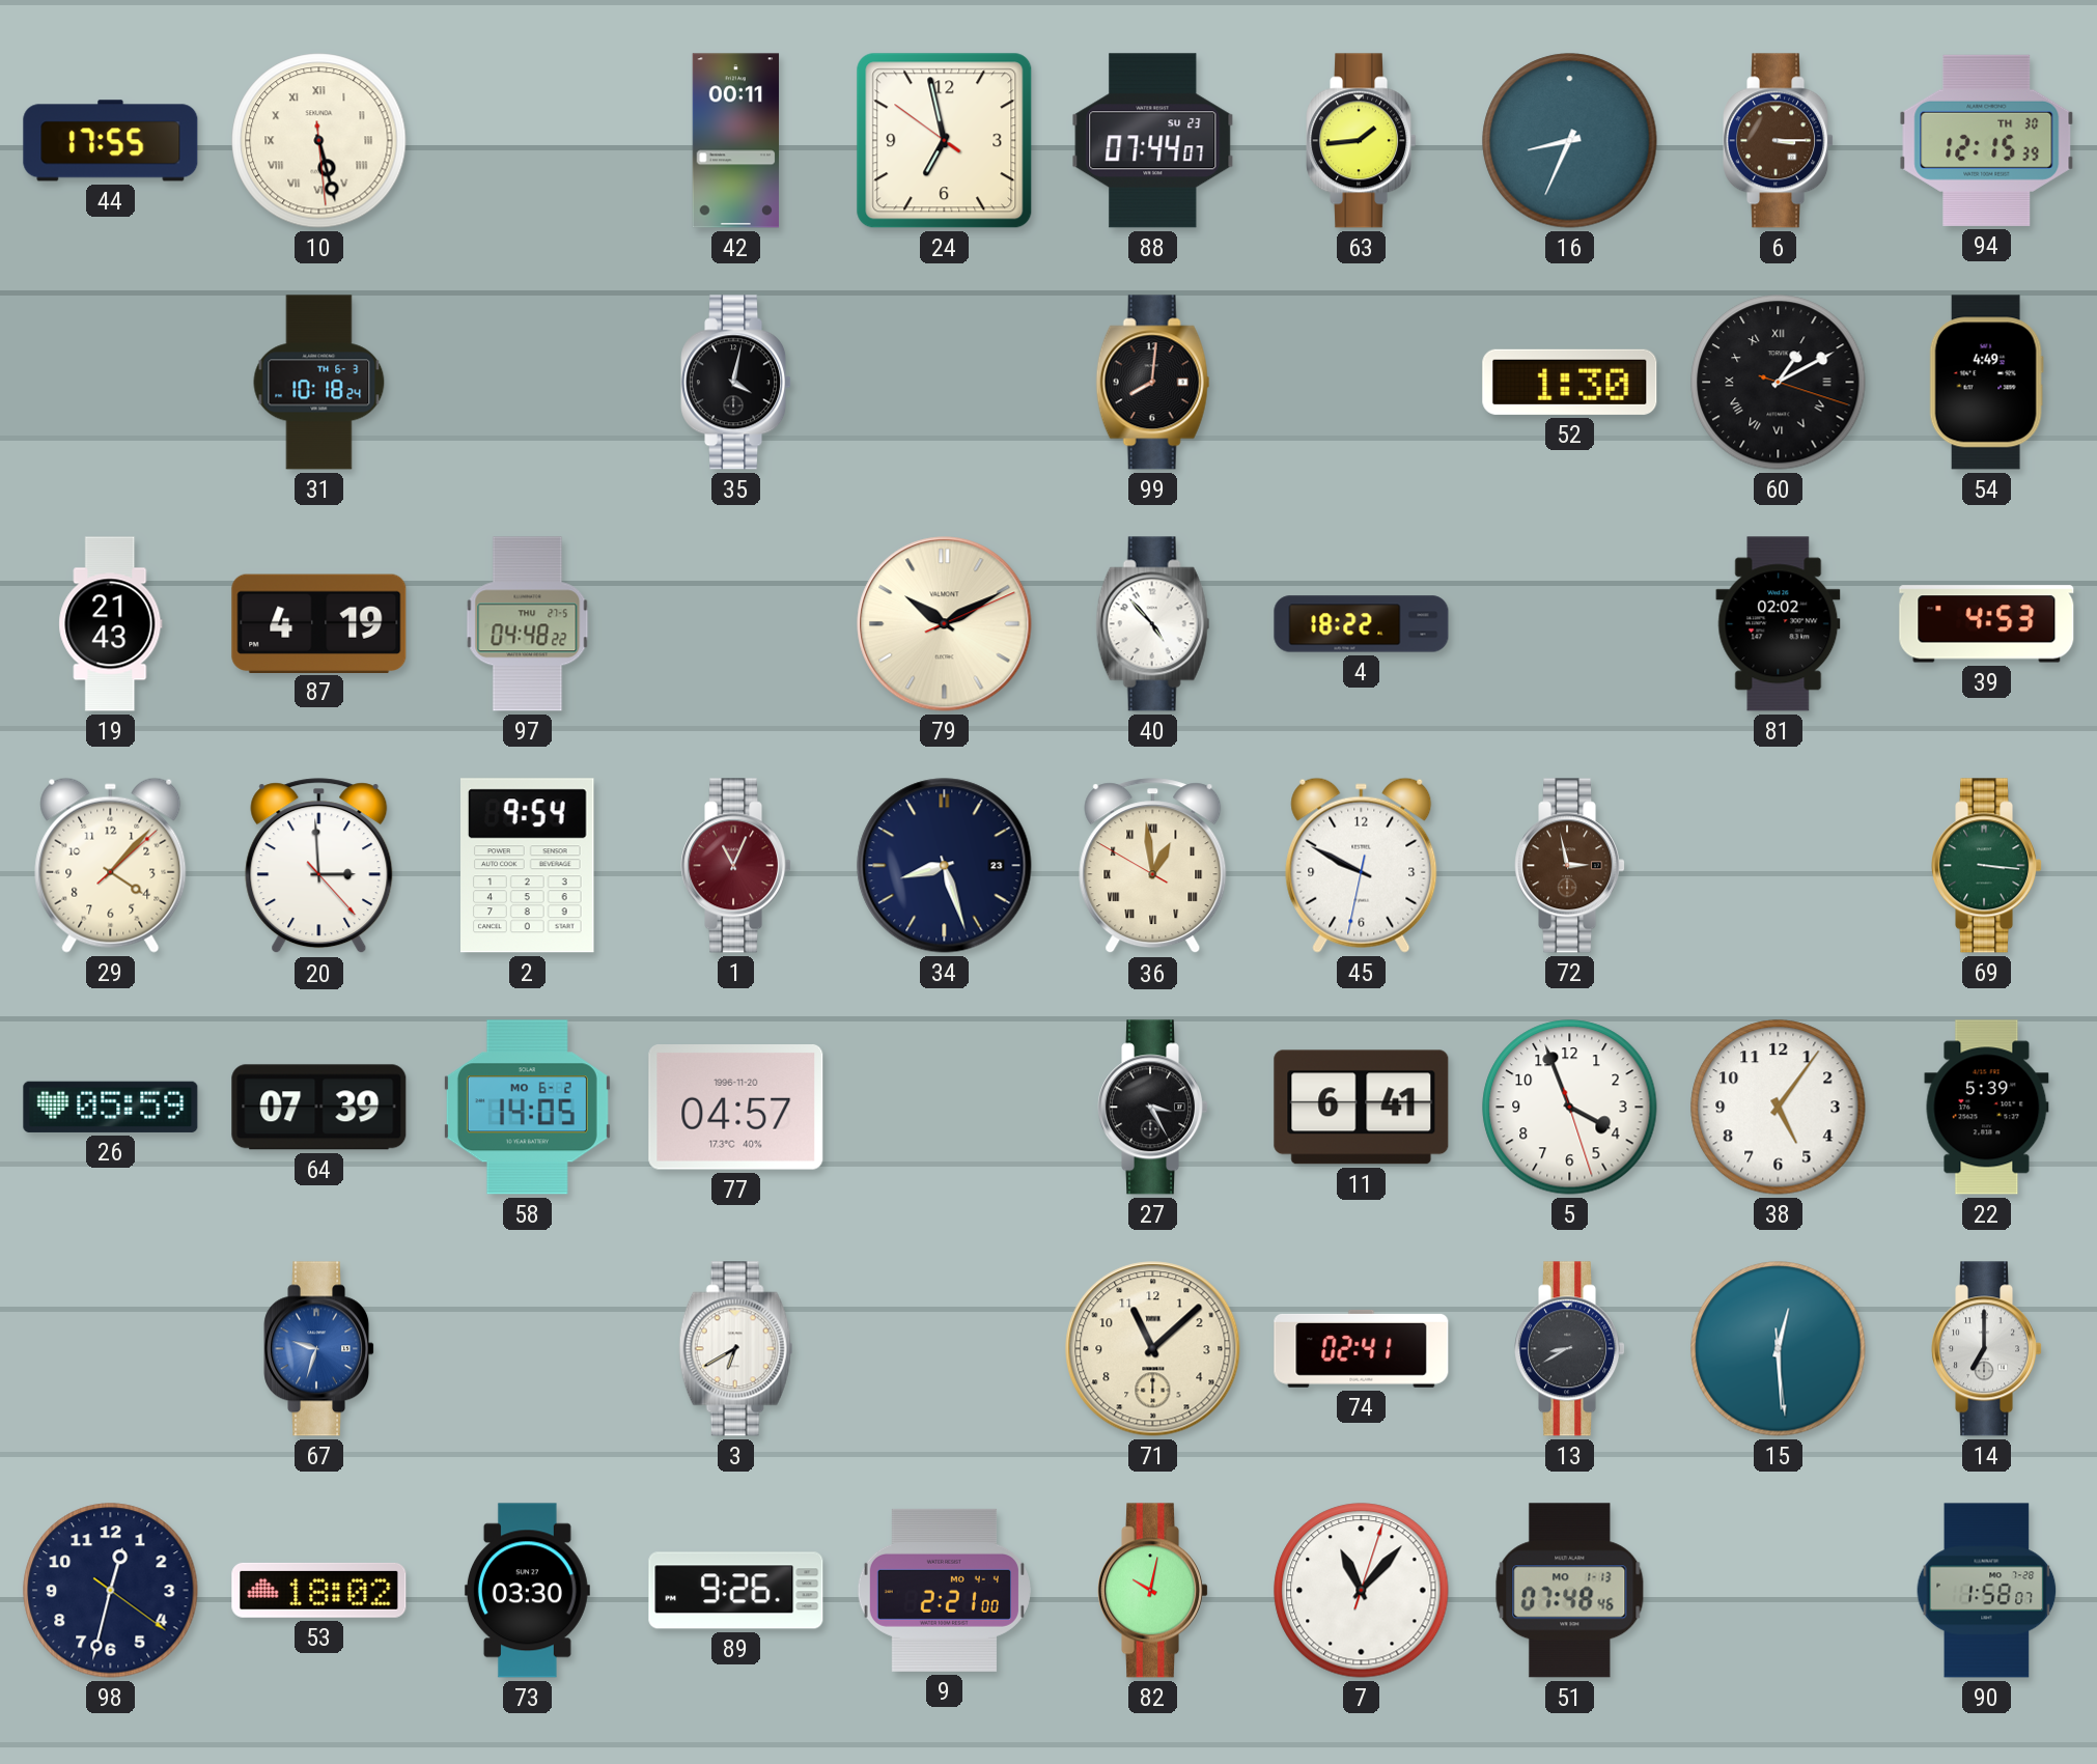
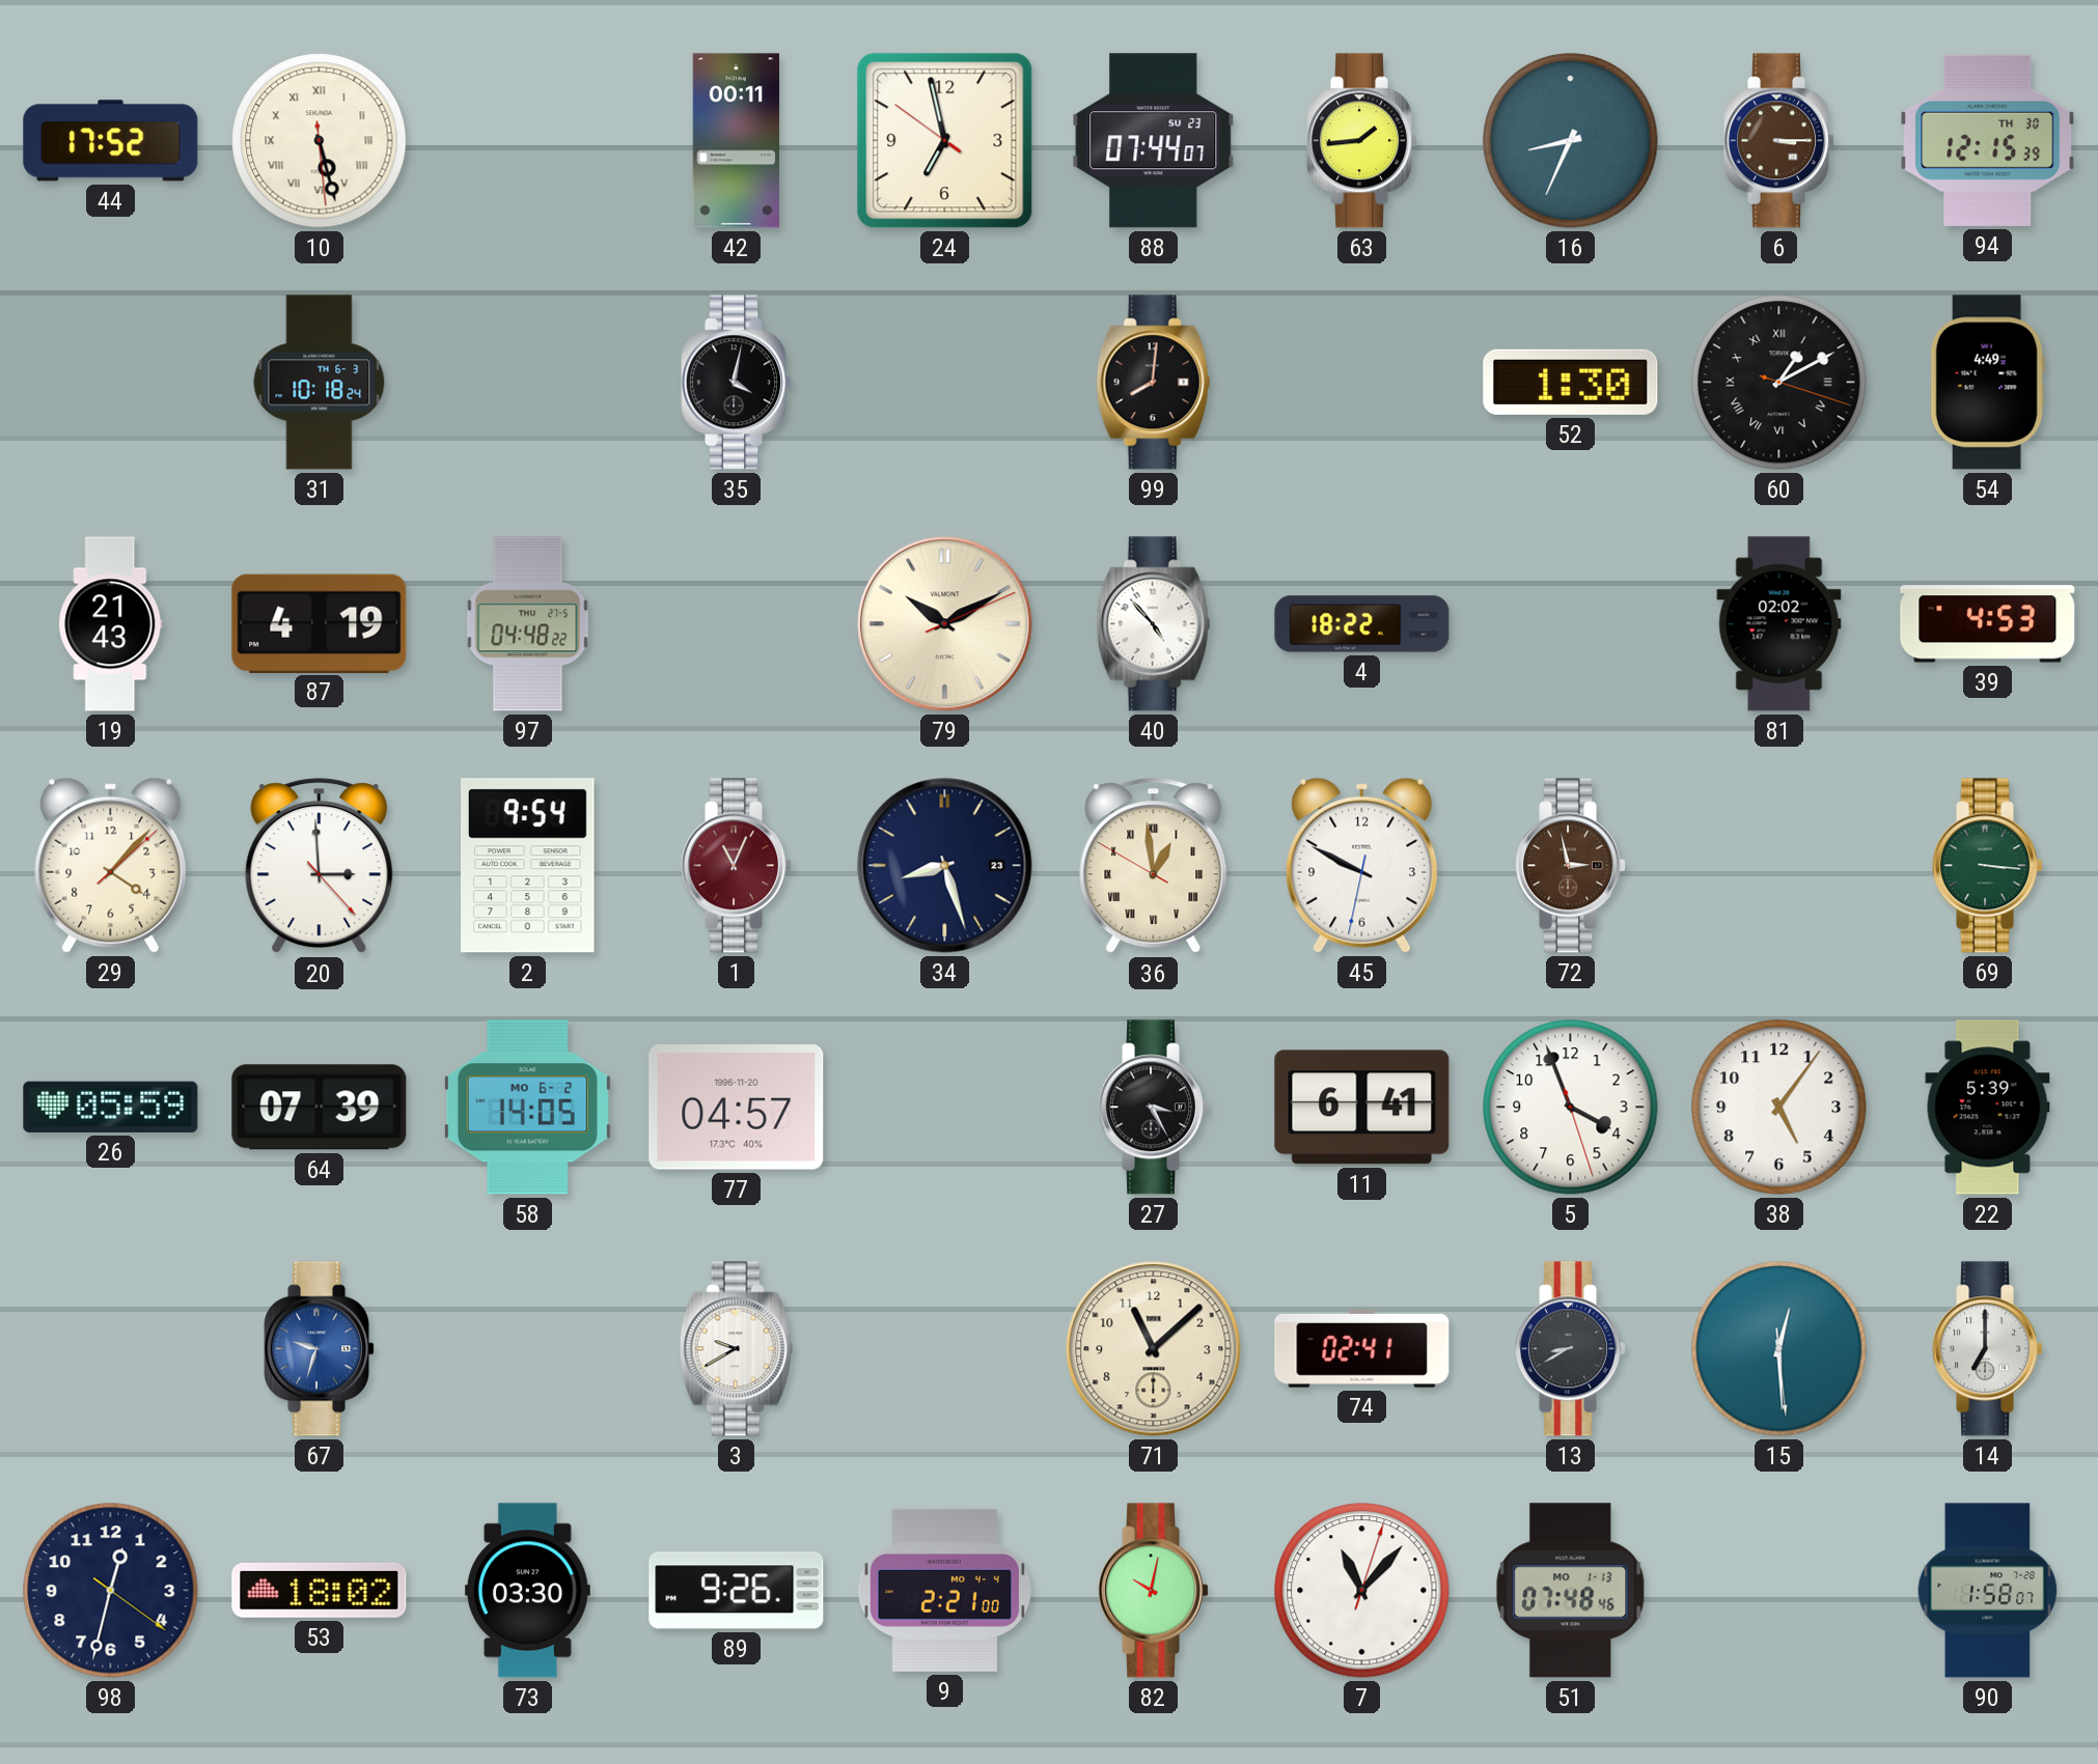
44: 17:55 -> 17:52 (111, 141)
3: 6:40 -> 9:40 (737, 1349)
